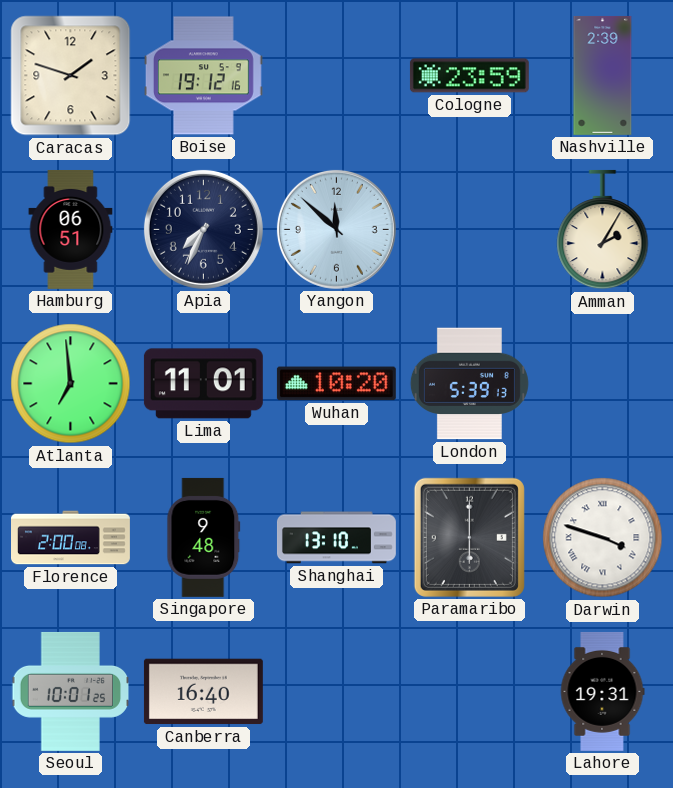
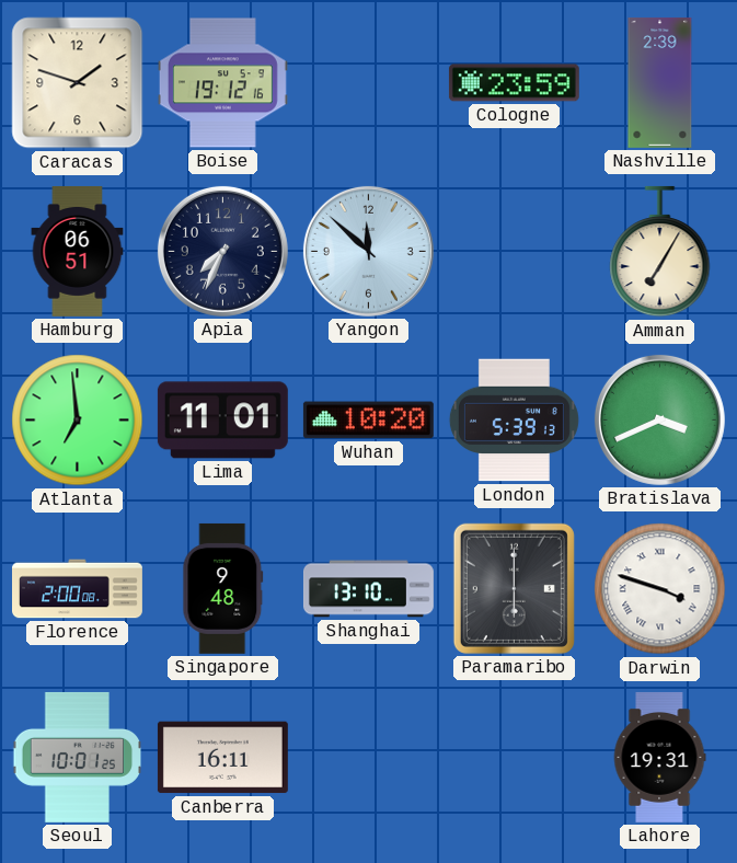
Amman: 2:05 -> 7:05 (660, 252)
Bratislava: none -> 3:41 (659, 419)
Canberra: 16:40 -> 16:11 (222, 758)
